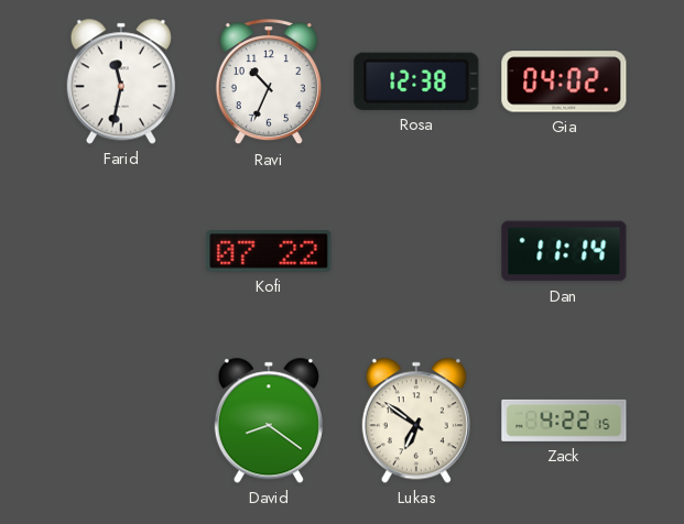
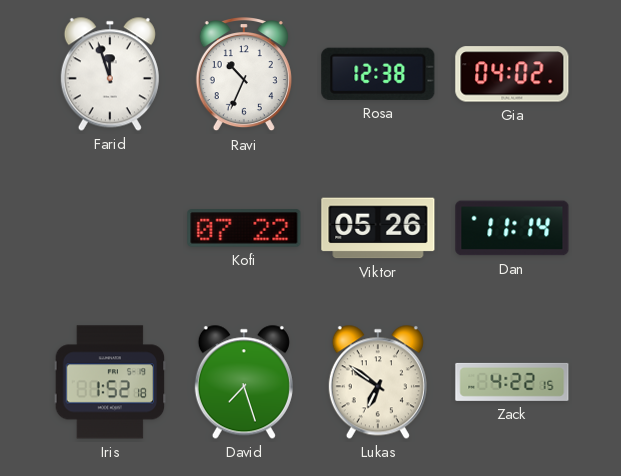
Farid: 11:32 -> 11:57 (110, 74)
Viktor: none -> 05:26 (378, 228)
Iris: none -> 1:52 (110, 382)
David: 8:21 -> 7:27 (244, 382)
